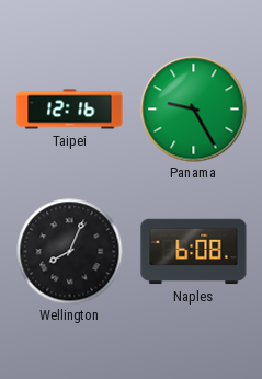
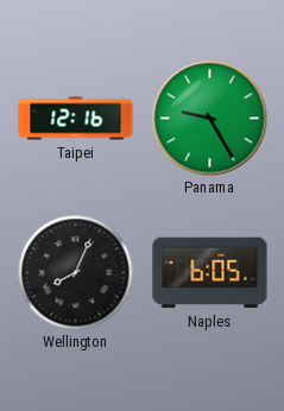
Naples: 6:08 -> 6:05 (210, 273)
